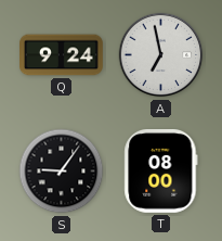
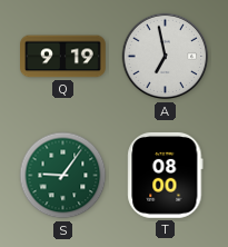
Q: 9:24 -> 9:19 (63, 57)
S dial: black -> green (63, 176)
